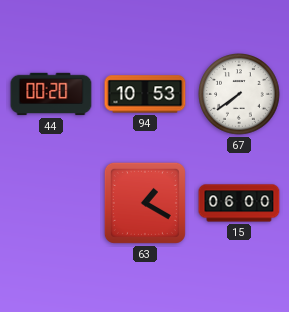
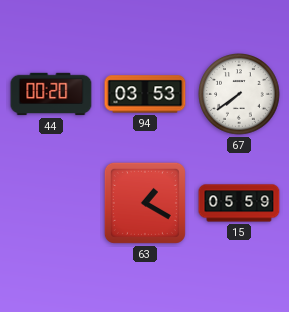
94: 10:53 -> 03:53 (145, 94)
15: 06:00 -> 05:59 (239, 203)
